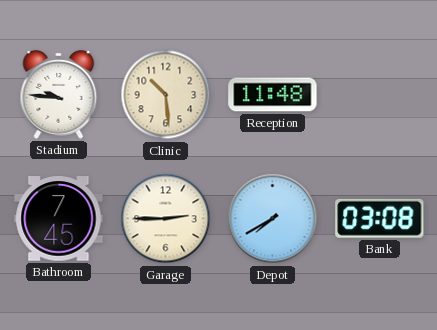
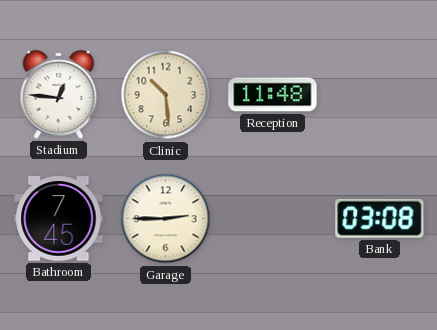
Stadium: 9:46 -> 12:46 (59, 94)
Depot: 7:40 -> none (273, 219)
